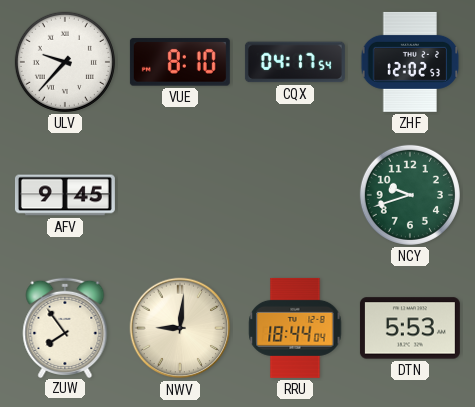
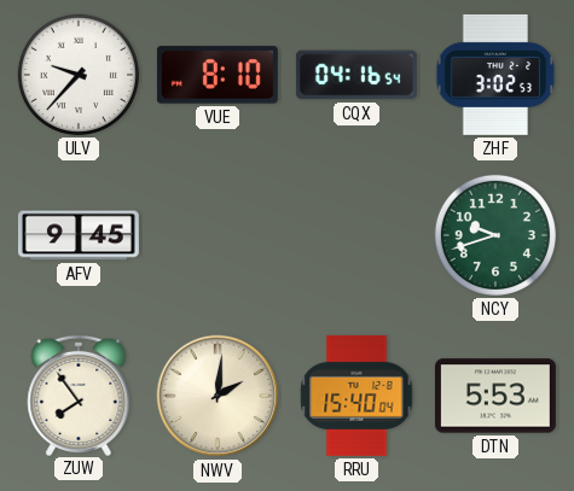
CQX: 04:17 -> 04:16 (356, 75)
ZHF: 12:02 -> 3:02 (495, 75)
NWV: 9:01 -> 2:01 (218, 396)
RRU: 18:44 -> 15:40 (356, 396)
